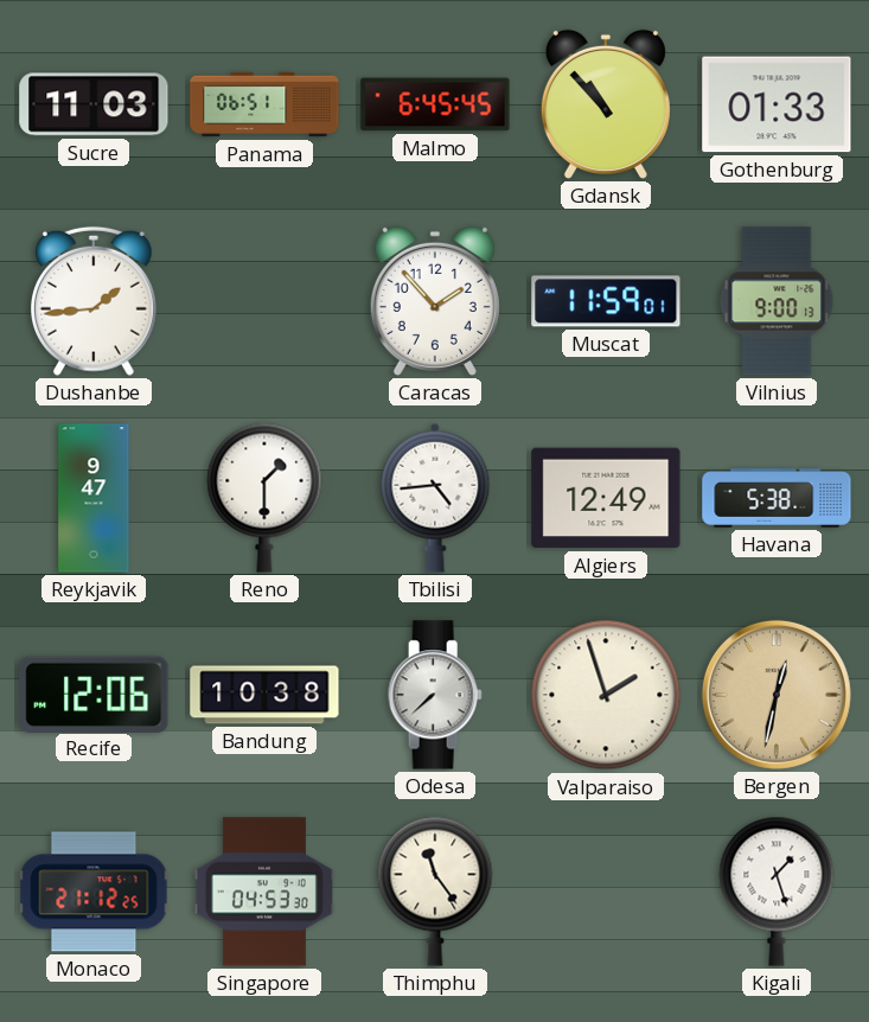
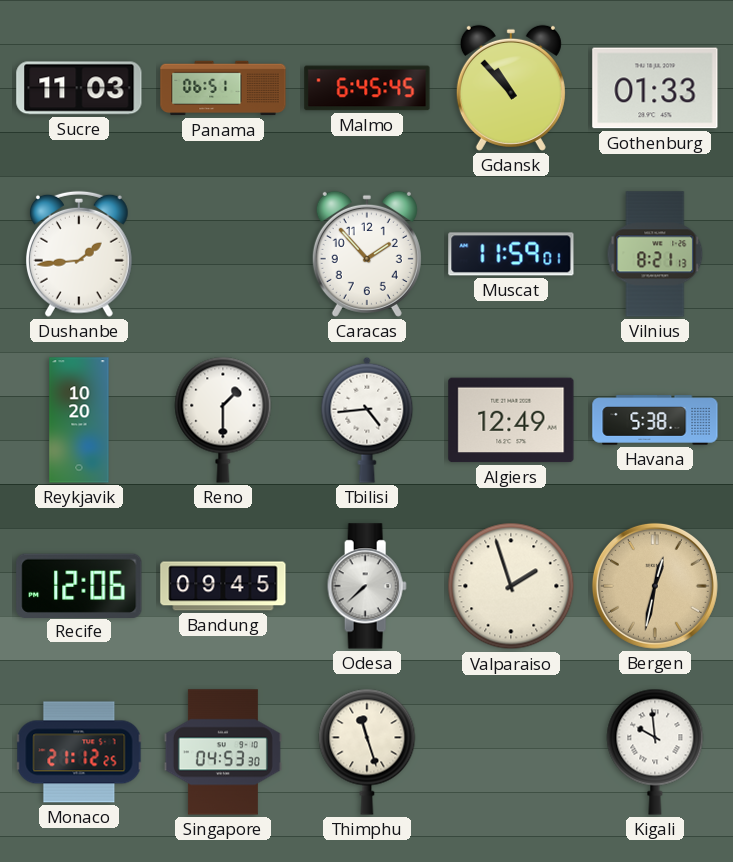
Vilnius: 9:00 -> 8:21 (655, 254)
Reykjavik: 9:47 -> 10:20 (79, 420)
Bandung: 10:38 -> 09:45 (223, 586)
Thimphu: 11:24 -> 11:27 (367, 752)
Kigali: 1:27 -> 9:59 (655, 752)
